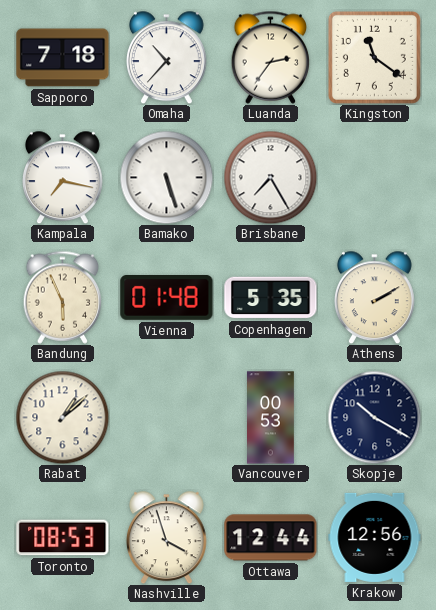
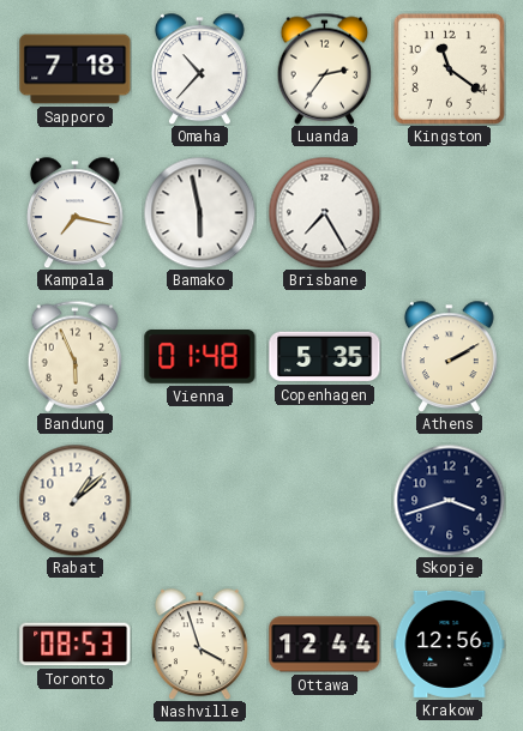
Bamako: 5:27 -> 5:58 (199, 212)
Vancouver: 00:53 -> none (271, 418)
Skopje: 10:20 -> 3:42 (449, 500)
